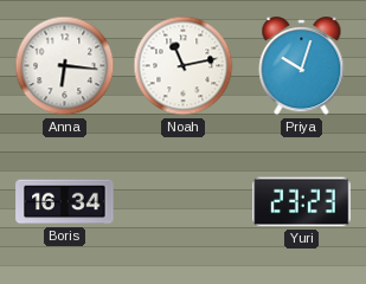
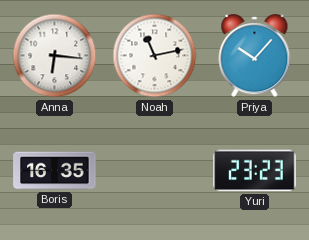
Priya: 10:03 -> 10:07 (255, 56)
Boris: 16:34 -> 16:35 (55, 171)
